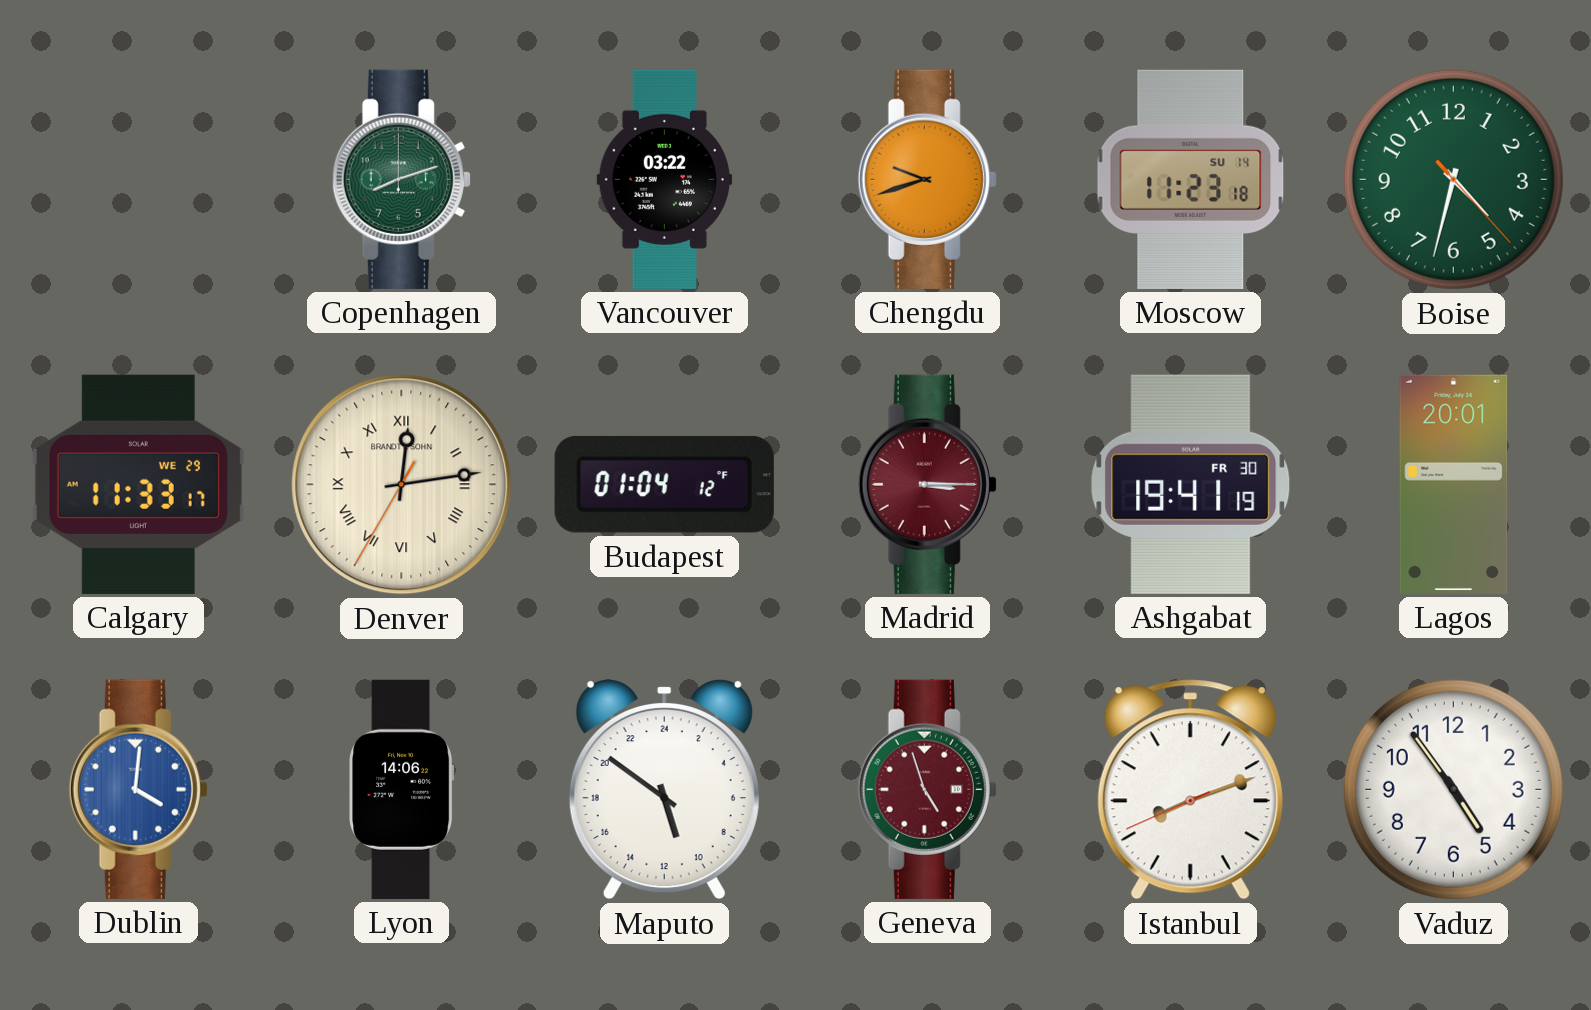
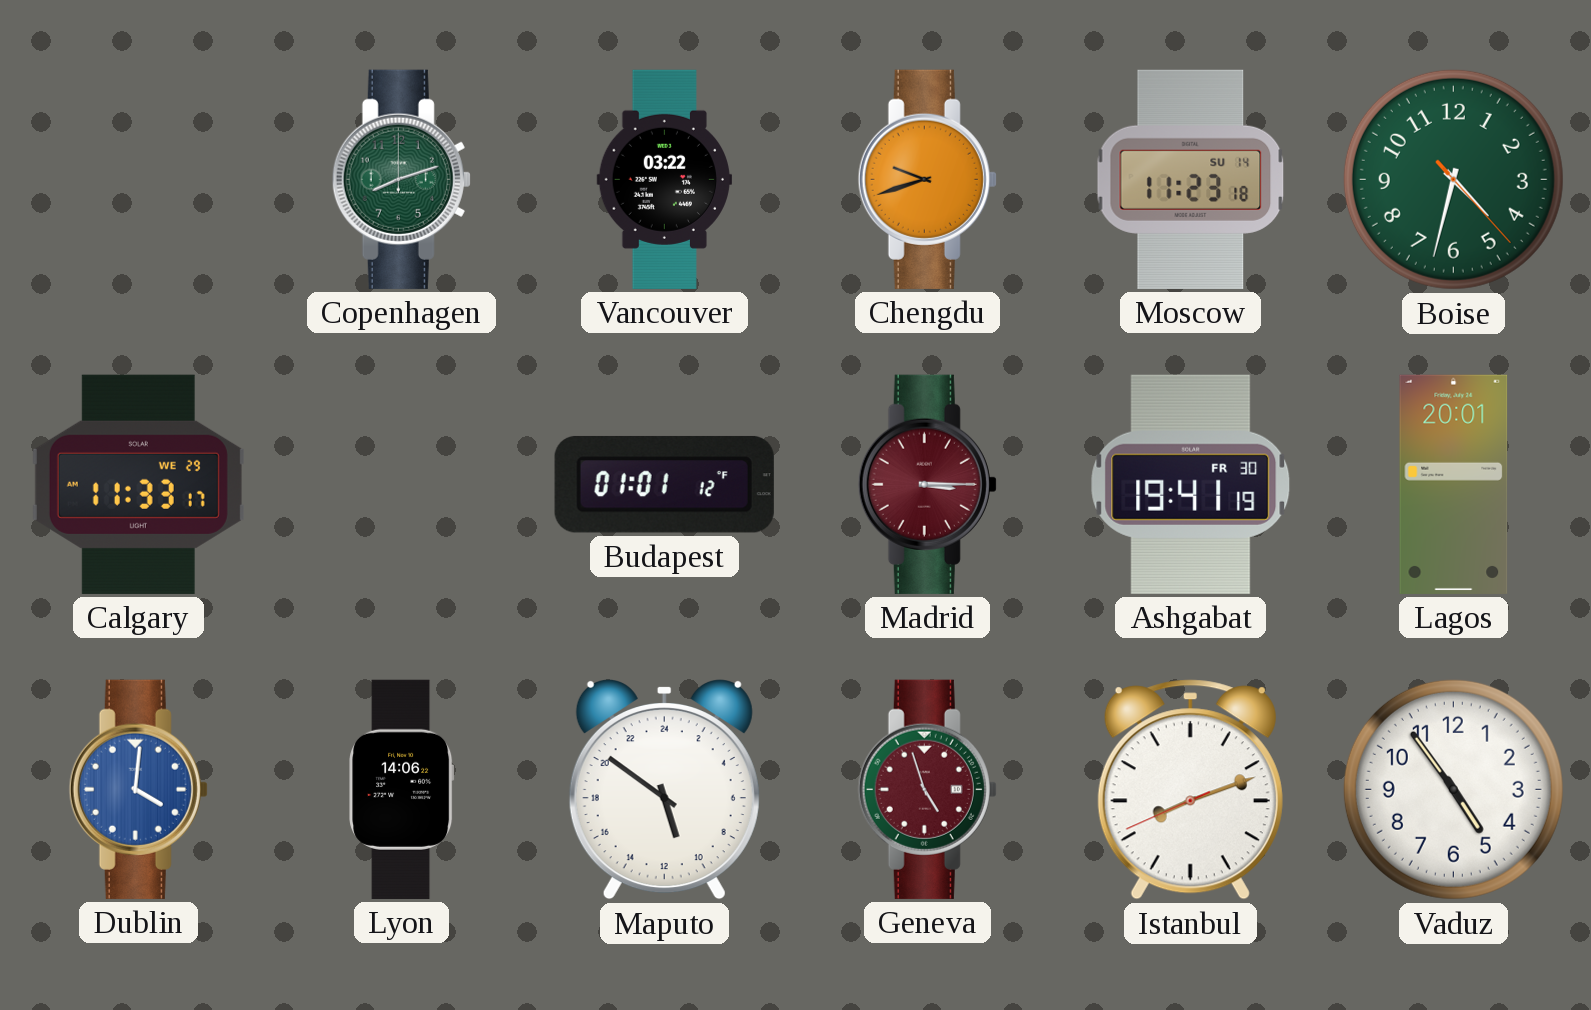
Denver: 12:13 -> none (402, 485)
Budapest: 01:04 -> 01:01 (664, 484)
